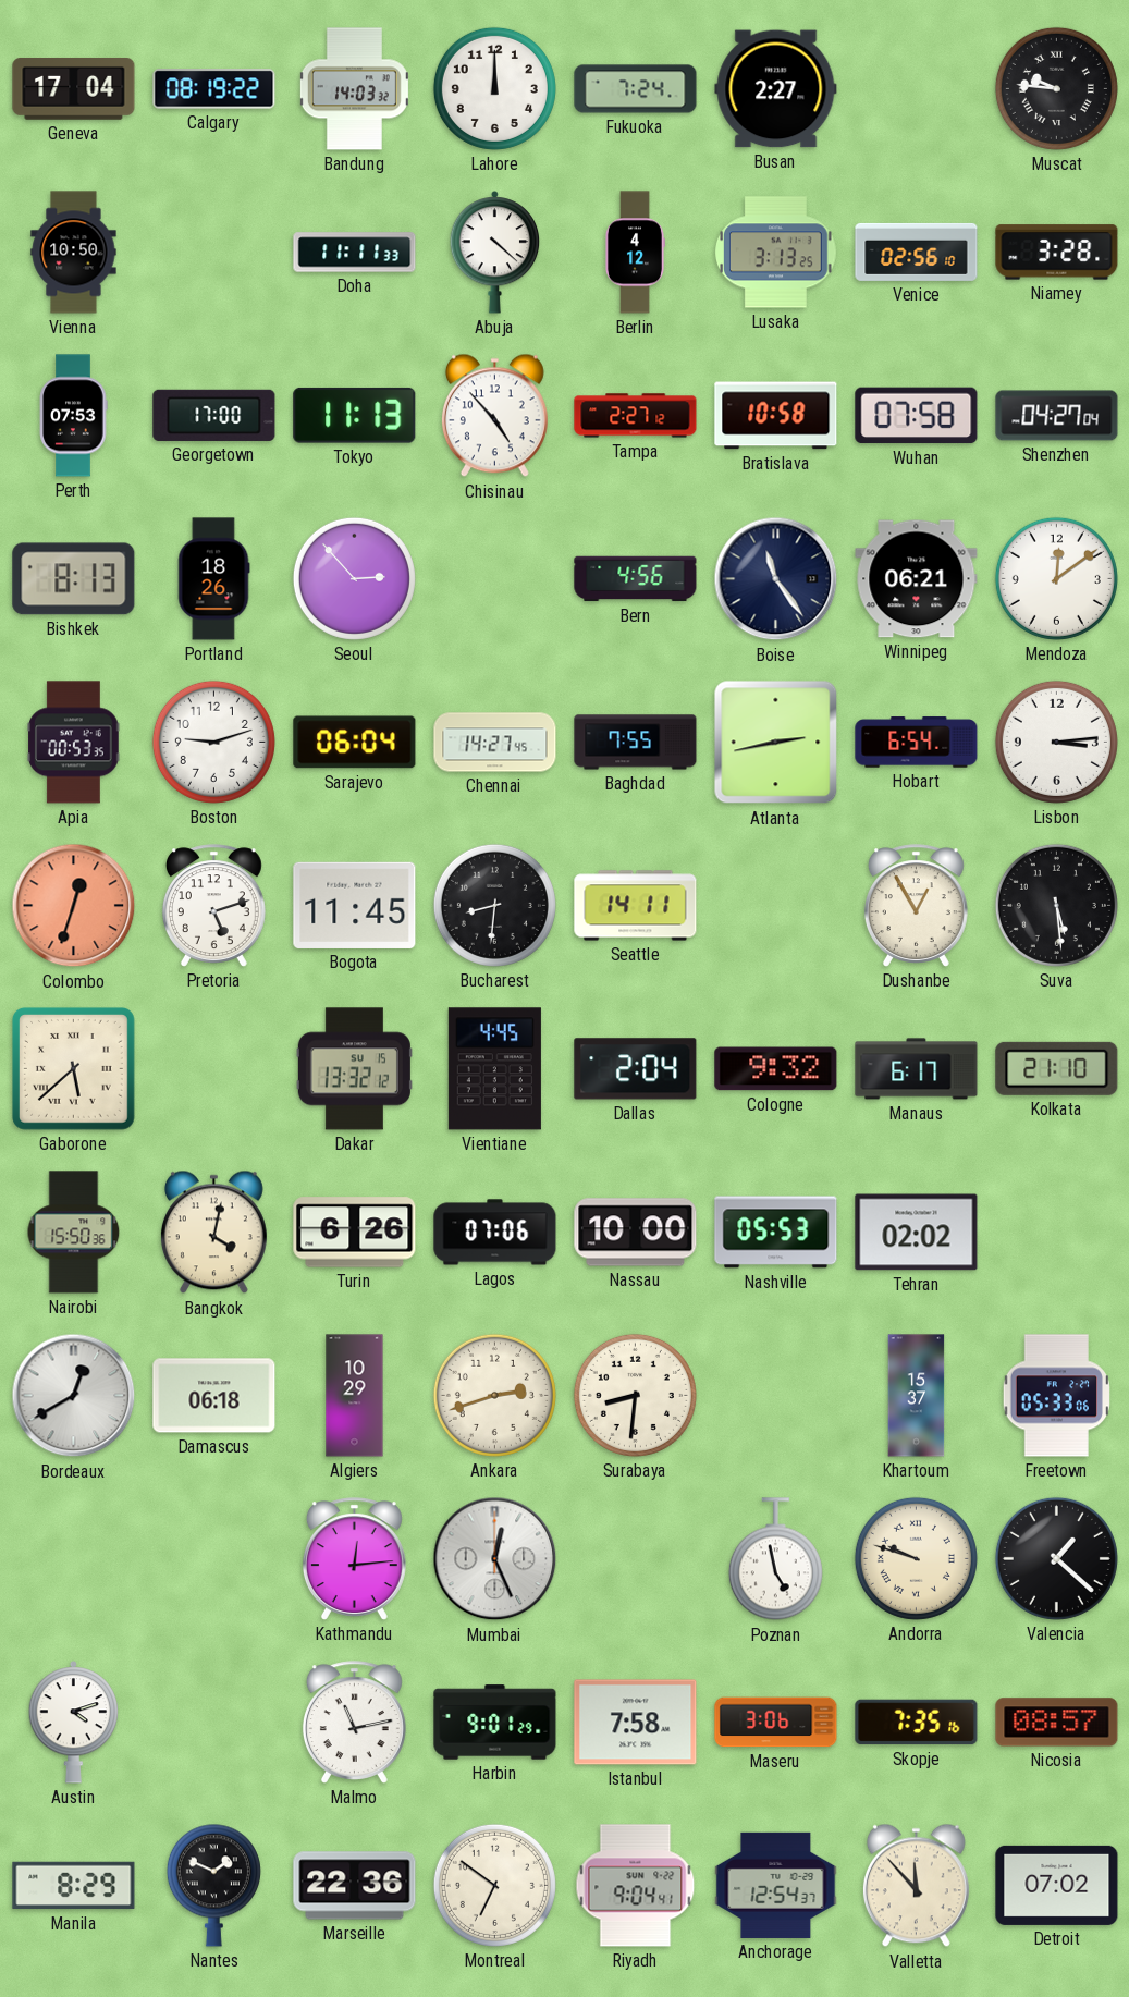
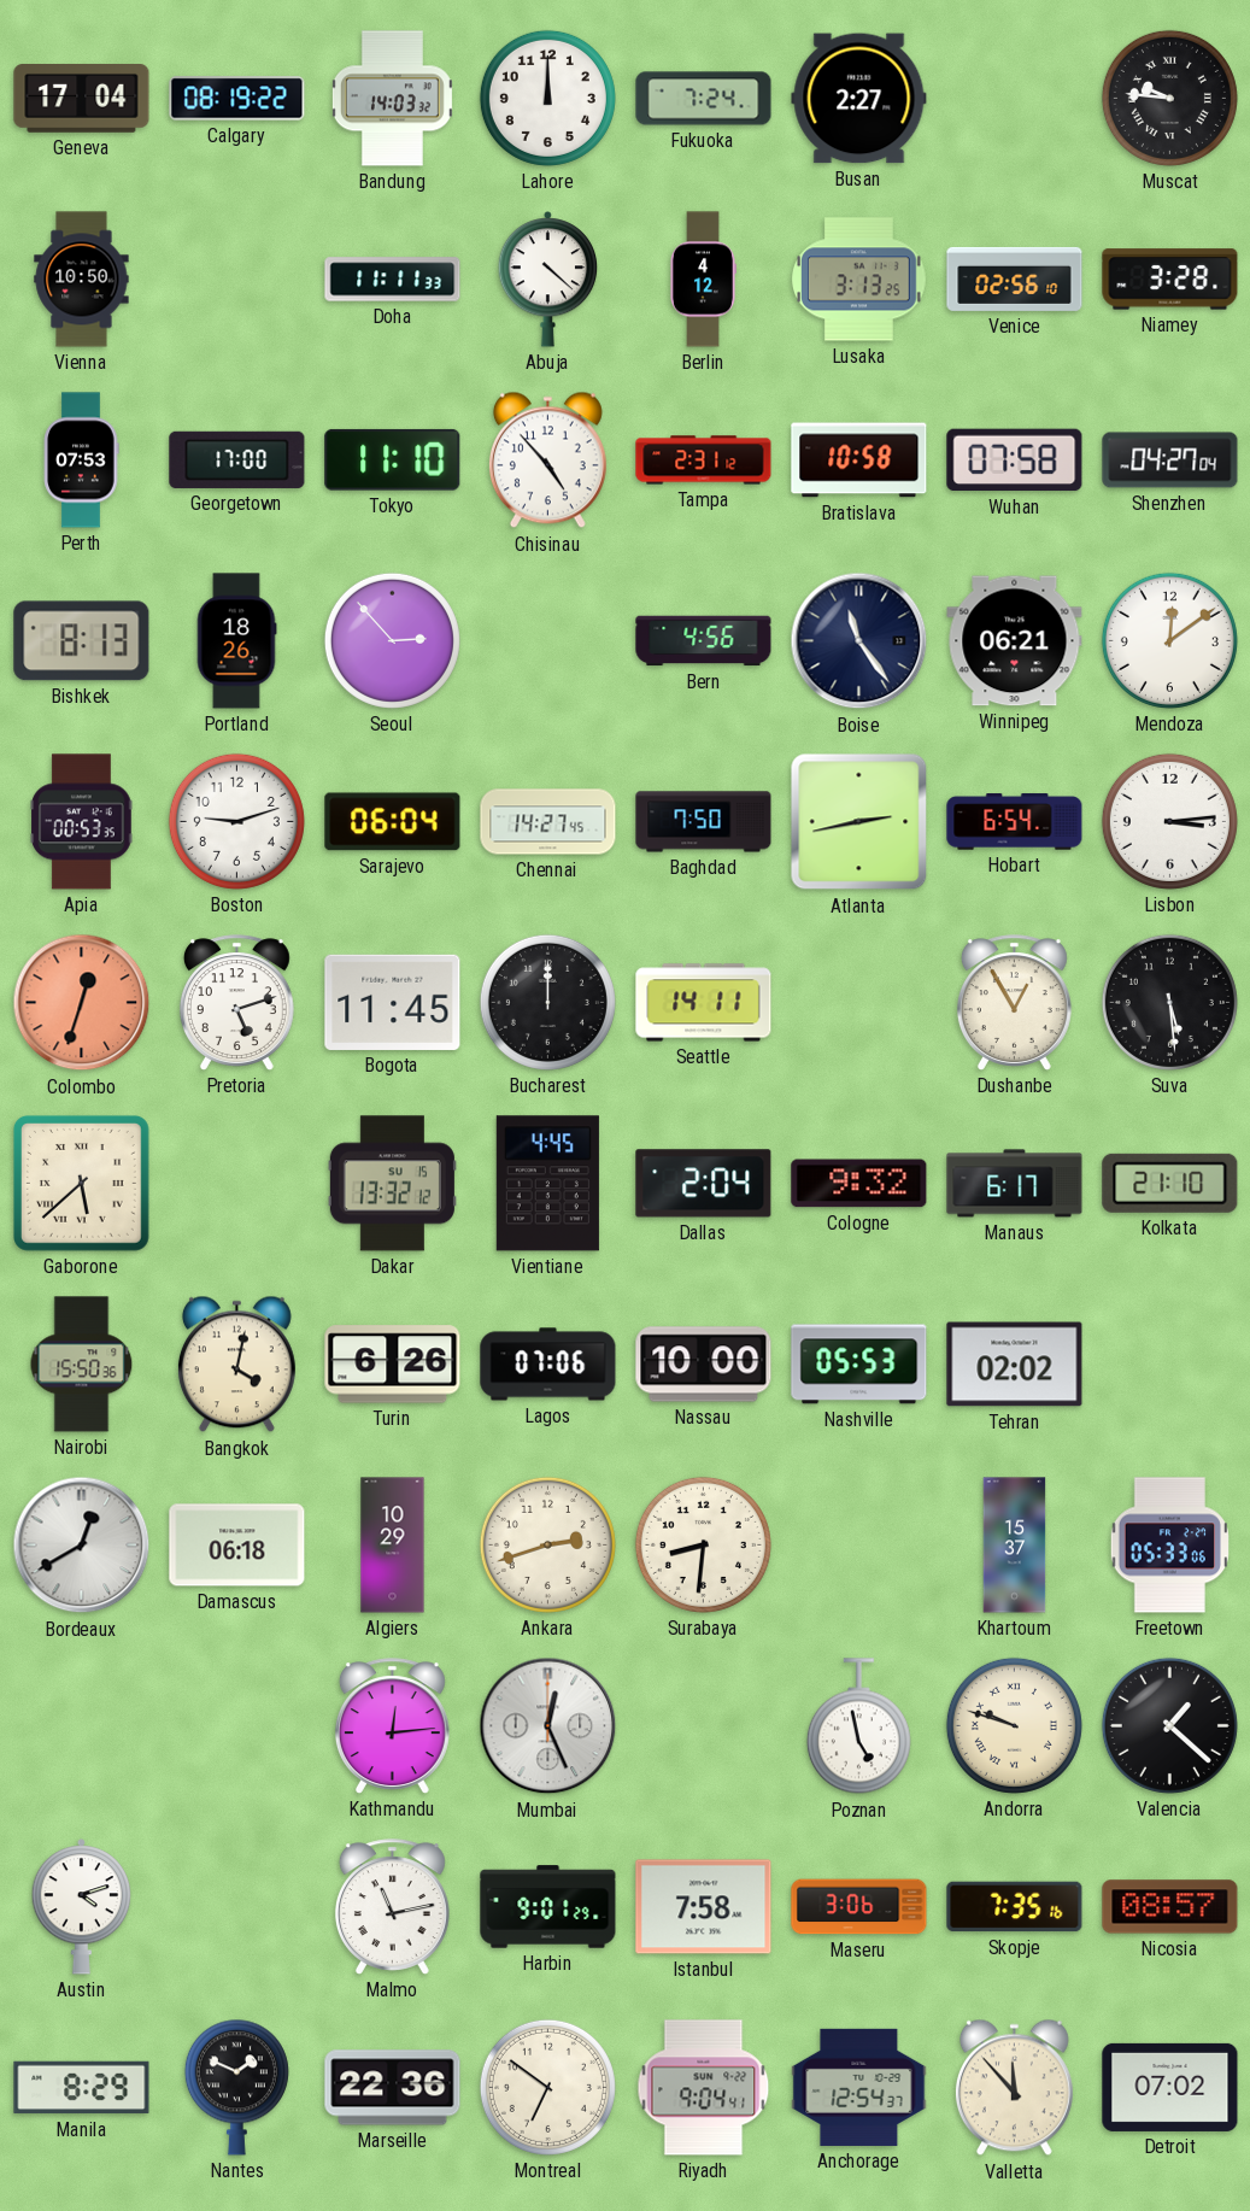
Tokyo: 11:13 -> 11:10 (393, 459)
Tampa: 2:27 -> 2:31 (704, 461)
Baghdad: 7:55 -> 7:50 (704, 822)
Bucharest: 8:31 -> 12:00 (547, 1002)
